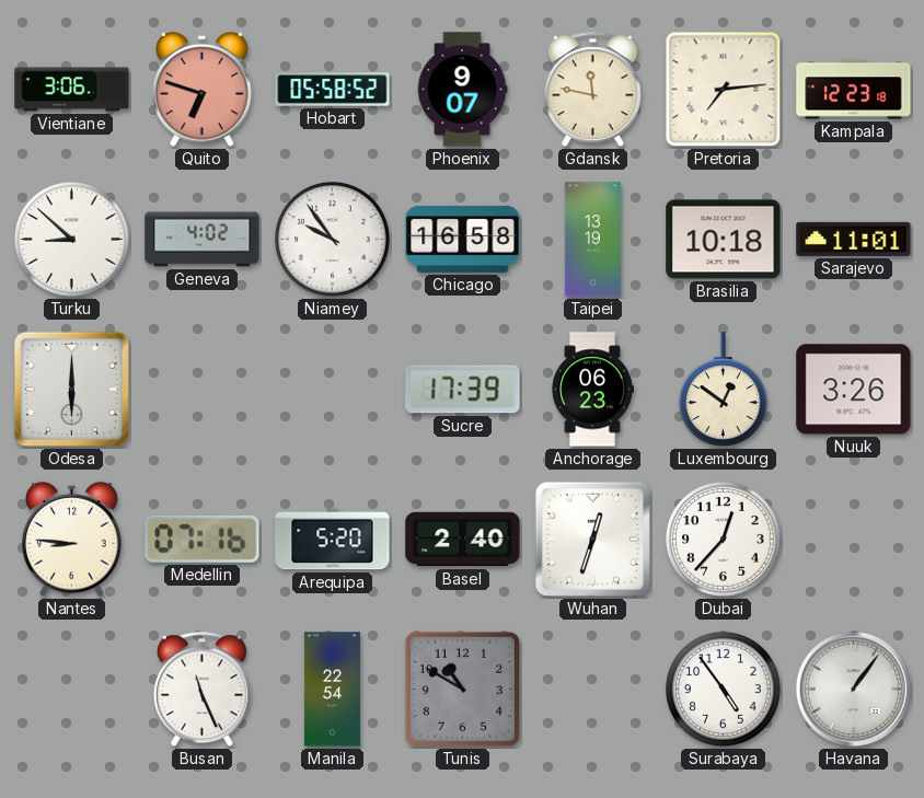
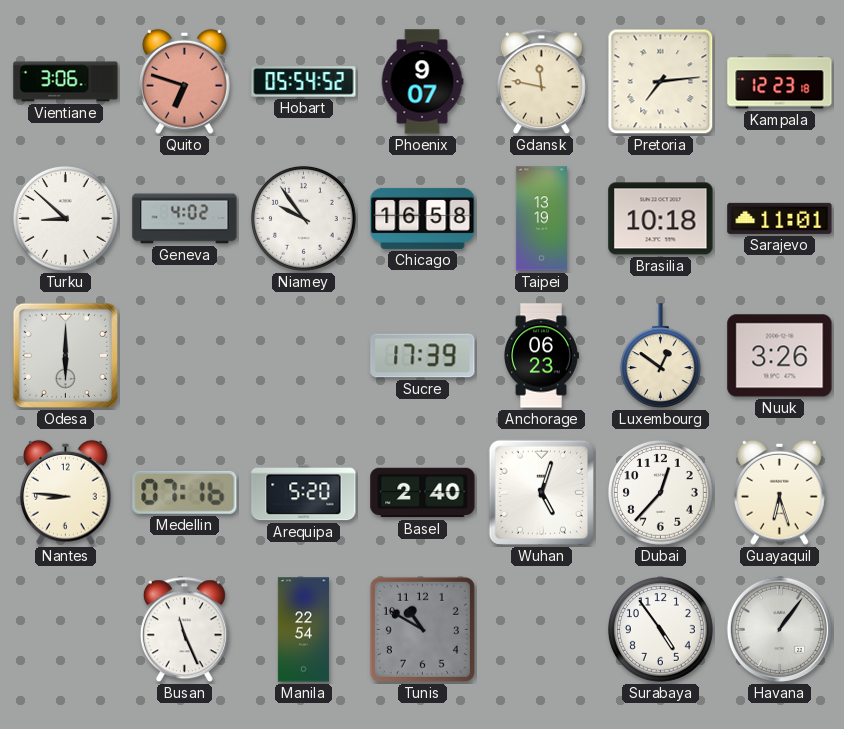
Hobart: 05:58 -> 05:54 (304, 82)
Wuhan: 12:33 -> 5:03 (541, 492)
Guayaquil: none -> 6:27 (780, 492)
